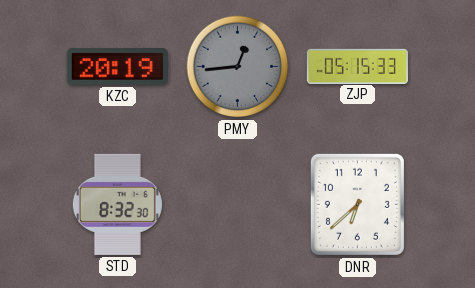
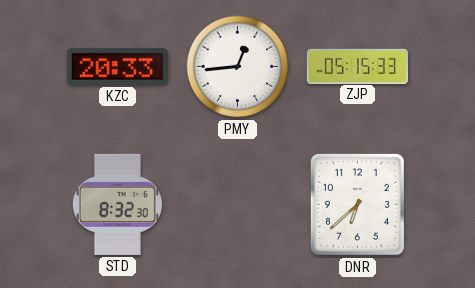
KZC: 20:19 -> 20:33 (117, 67)
PMY dial: grey -> white (238, 67)
